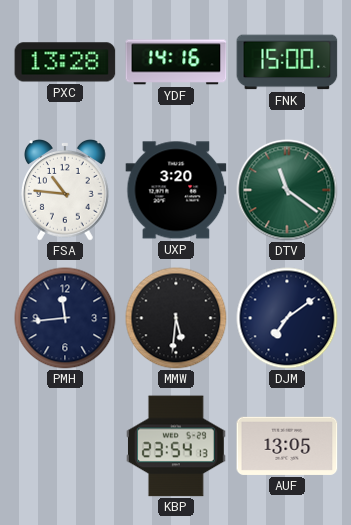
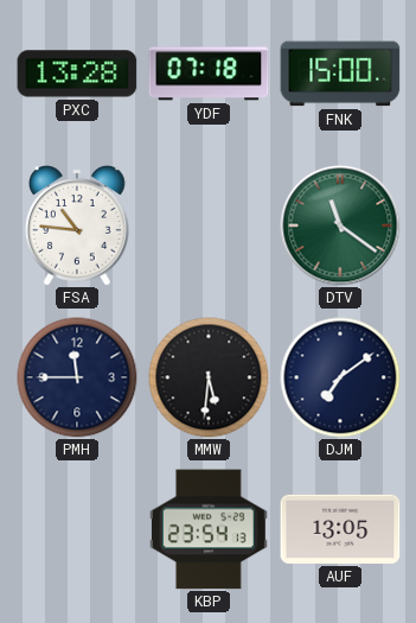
YDF: 14:16 -> 07:18 (209, 74)
UXP: 3:20 -> none (176, 190)
PMH: 11:44 -> 11:45 (77, 377)
